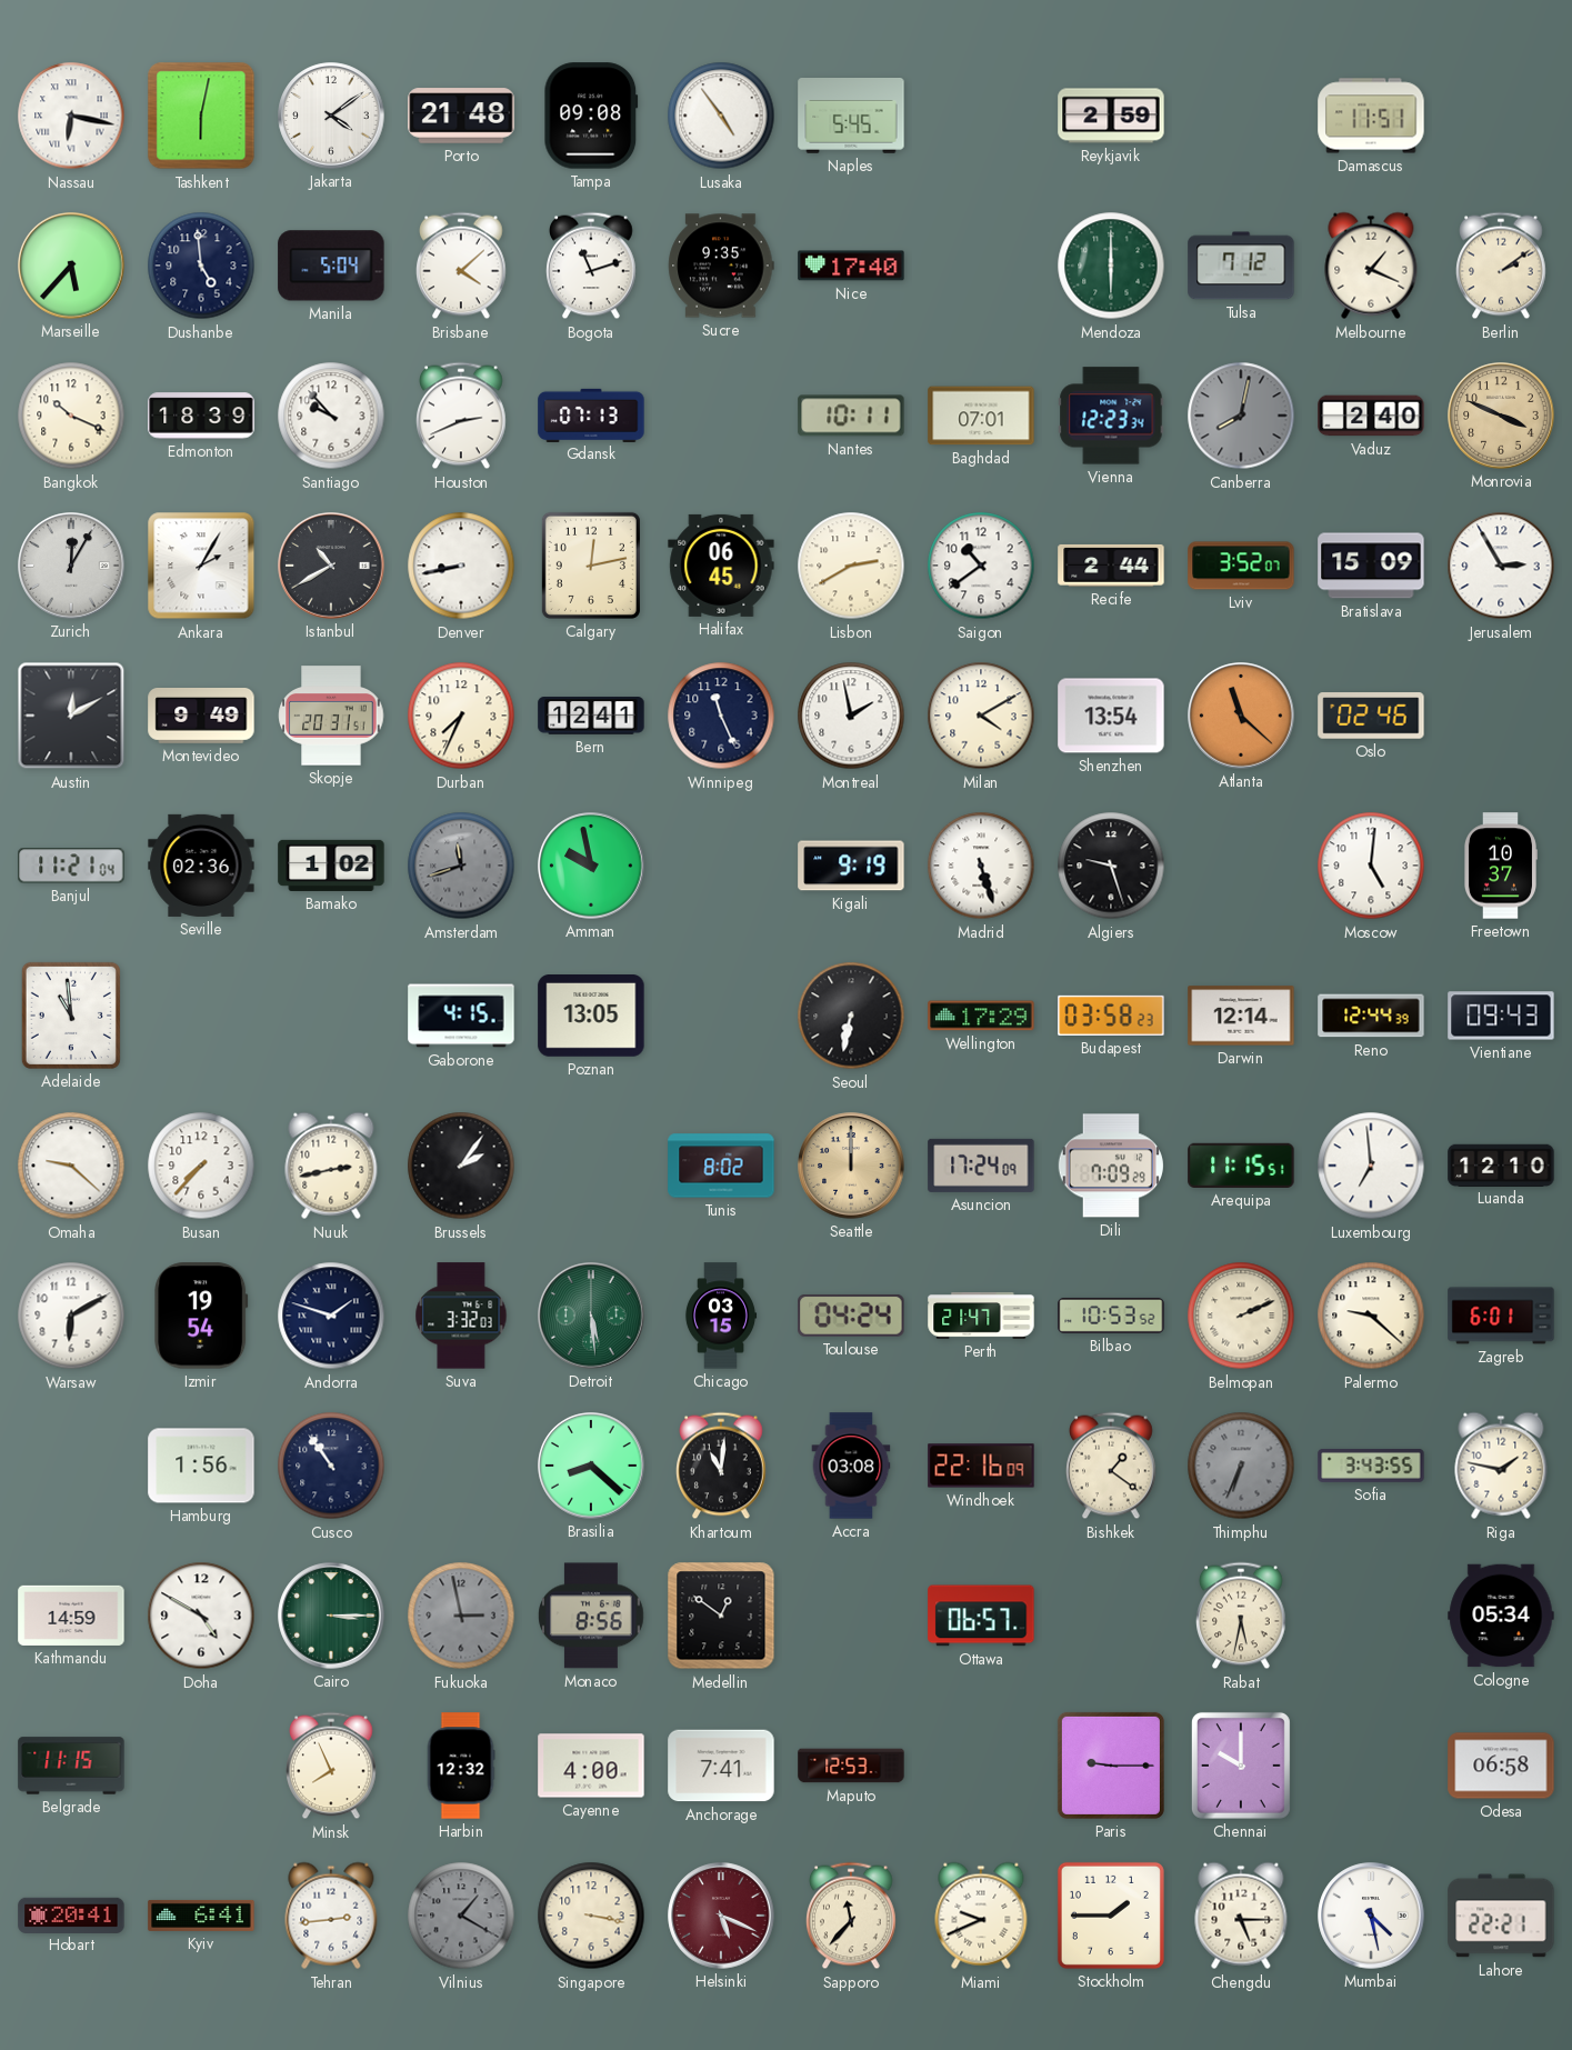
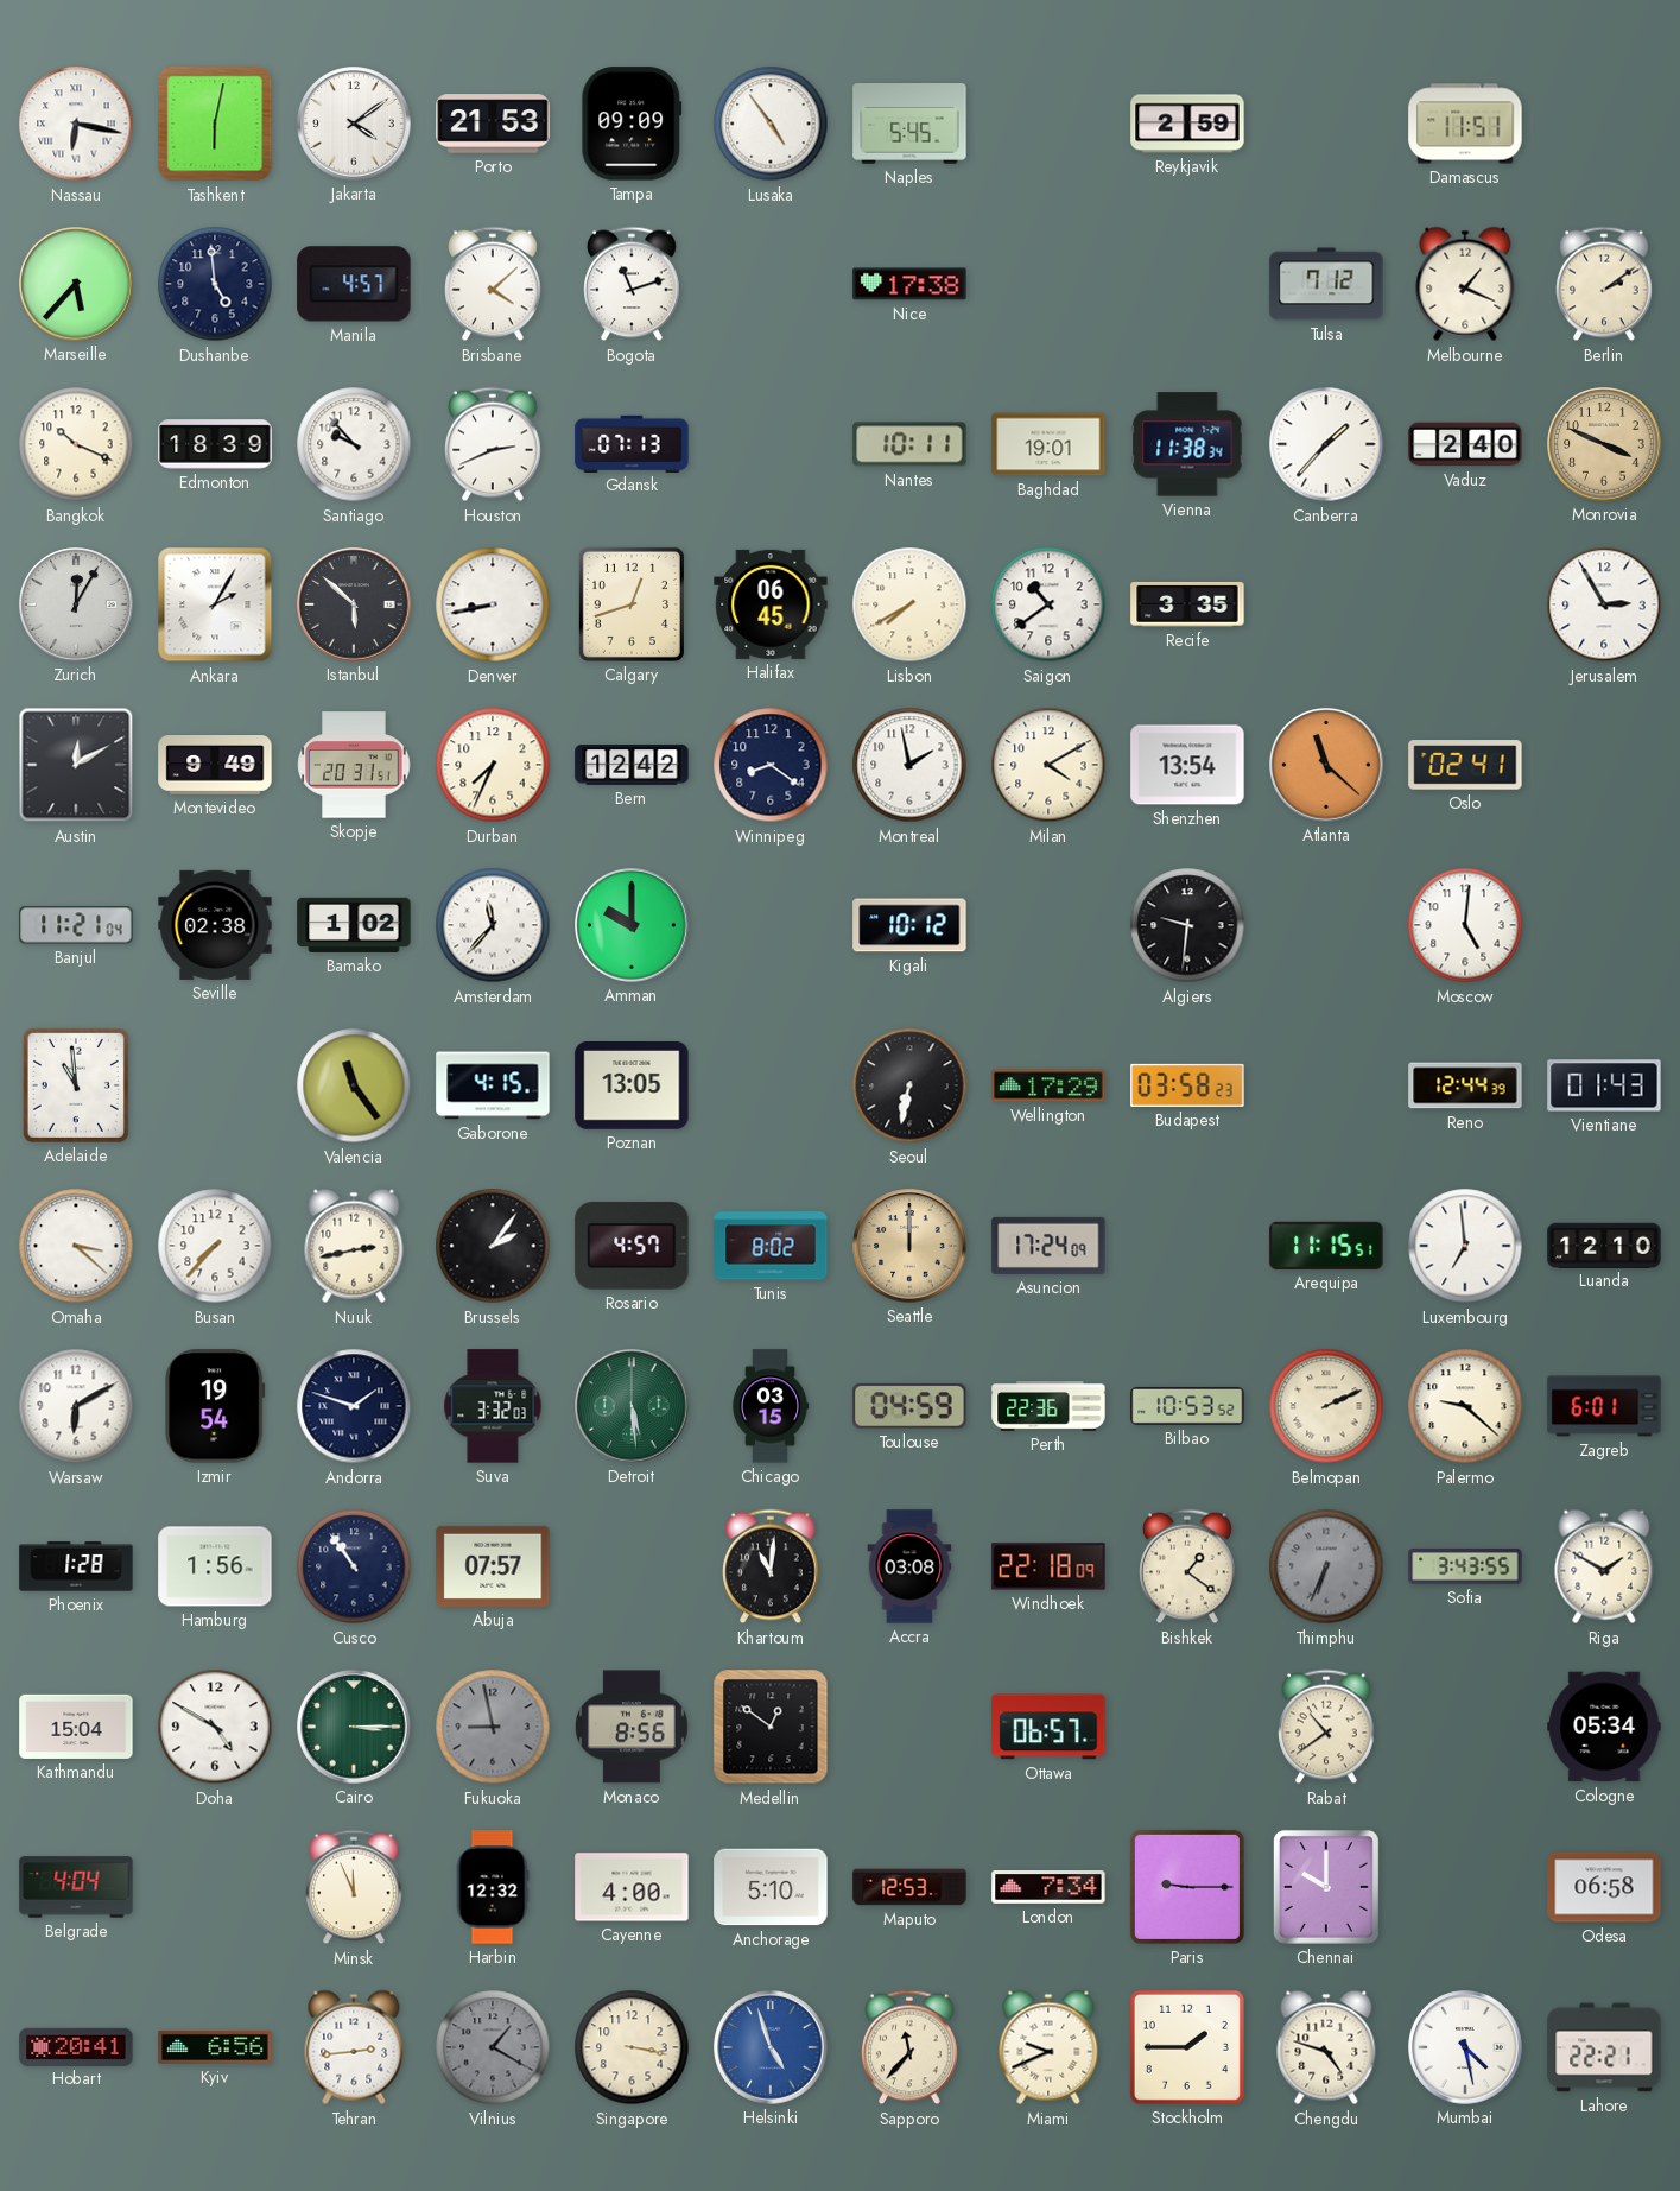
Porto: 21:48 -> 21:53 (493, 124)
Tampa: 09:08 -> 09:09 (632, 124)
Manila: 5:04 -> 4:57 (354, 284)
Sucre: 9:35 -> none (721, 266)
Nice: 17:40 -> 17:38 (909, 284)
Mendoza: 6:00 -> none (1111, 266)
Baghdad: 07:01 -> 19:01 (1048, 444)
Vienna: 12:23 -> 11:38 (1187, 444)
Canberra: 8:02 -> 1:37 (1326, 444)
Canberra dial: grey -> white (1326, 444)
Istanbul: 10:40 -> 5:52 (354, 604)
Calgary: 12:13 -> 12:42 (632, 604)
Lisbon: 2:40 -> 7:40 (909, 604)
Recife: 2:44 -> 3:35 (1187, 604)
Lviv: 3:52 -> none (1241, 566)
Bratislava: 15:09 -> none (1371, 566)
Bern: 12:41 -> 12:42 (632, 765)
Winnipeg: 11:26 -> 8:21 (771, 765)
Oslo: 02:46 -> 02:41 (1465, 765)
Seville: 02:36 -> 02:38 (215, 925)
Amsterdam: 11:42 -> 11:37 (493, 925)
Amsterdam dial: grey -> white (493, 925)
Amman: 9:58 -> 10:00 (632, 925)
Kigali: 9:19 -> 10:12 (909, 925)
Madrid: 5:27 -> none (981, 866)
Algiers: 9:27 -> 9:31 (1187, 925)
Freetown: 10:37 -> none (1500, 866)
Valencia: none -> 11:24 (354, 1085)
Darwin: 12:14 -> none (1241, 1016)
Vientiane: 09:43 -> 01:43 (1604, 1085)
Omaha: 9:22 -> 3:22 (76, 1246)
Rosario: none -> 4:57 (632, 1246)
Dili: 7:09 -> none (1111, 1166)
Toulouse: 04:24 -> 04:59 (909, 1406)
Perth: 21:47 -> 22:36 (1048, 1406)
Phoenix: none -> 1:28 (76, 1566)
Abuja: none -> 07:57 (493, 1566)
Brasilia: 8:22 -> none (591, 1466)
Windhoek: 22:16 -> 22:18 (1048, 1566)
Riga: 1:47 -> 1:50 (1604, 1566)
Kathmandu: 14:59 -> 15:04 (76, 1727)
Fukuoka: 2:58 -> 8:58 (493, 1727)
Rabat: 5:32 -> 10:39 (1327, 1727)
Belgrade: 11:15 -> 4:04 (76, 1887)
Minsk: 7:56 -> 11:56 (355, 1887)
Anchorage: 7:41 -> 5:10 (771, 1887)
London: none -> 7:34 (1048, 1887)
Kyiv: 6:41 -> 6:56 (215, 2047)
Helsinki: 5:19 -> 4:57 (771, 2047)
Helsinki dial: burgundy -> blue (771, 2047)
Chengdu: 5:15 -> 4:48 (1326, 2047)
